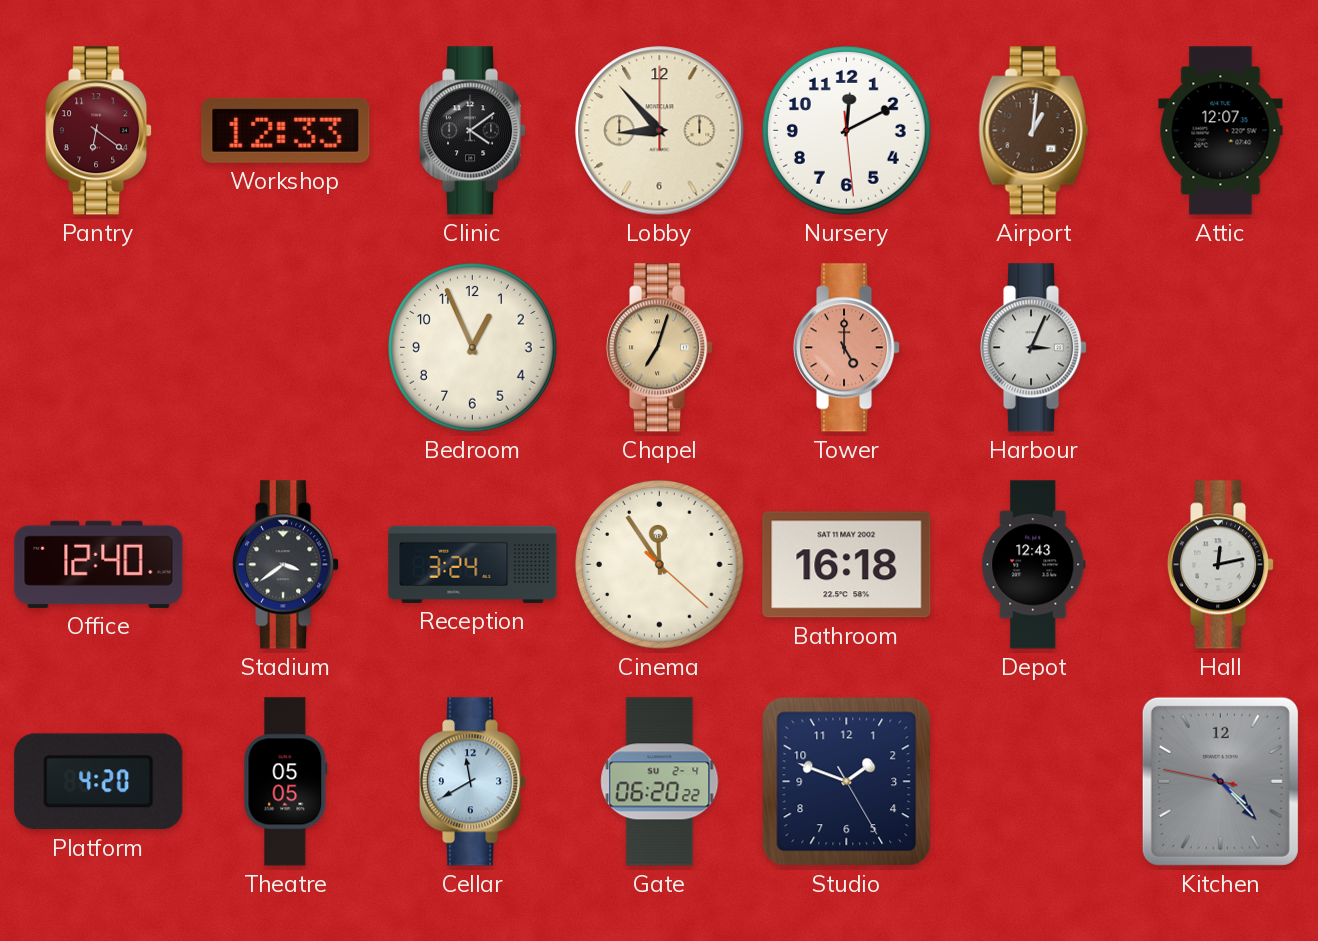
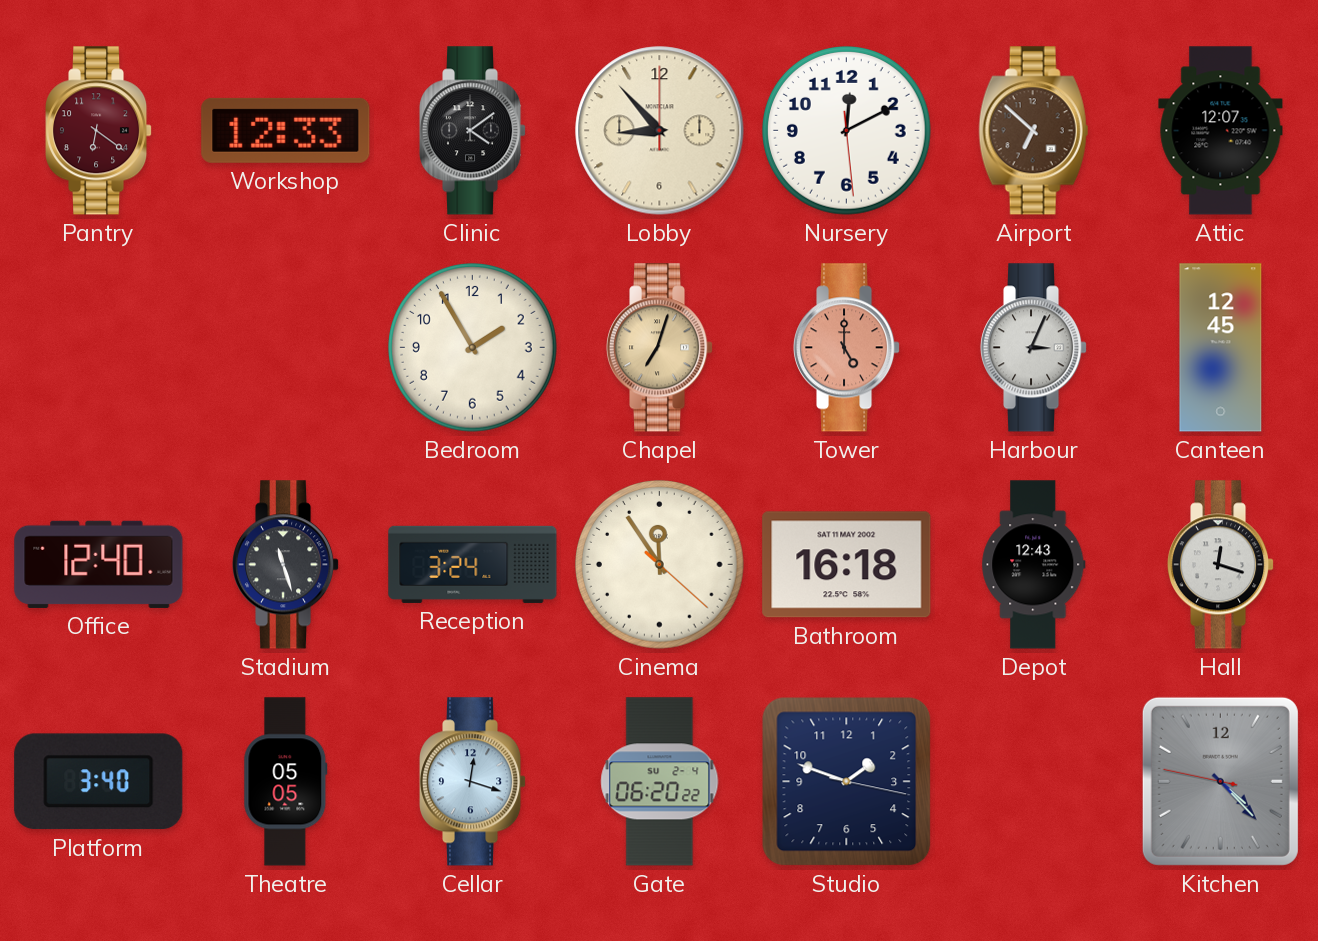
Airport: 1:01 -> 6:52 (1034, 131)
Bedroom: 12:56 -> 1:55 (473, 348)
Canteen: none -> 12:45 (1221, 348)
Stadium: 3:39 -> 11:27 (286, 565)
Hall: 12:13 -> 12:18 (1221, 565)
Platform: 4:20 -> 3:40 (99, 782)
Cellar: 11:40 -> 12:18 (473, 782)
Studio: 1:48:25 -> 1:48:17 (847, 782)
